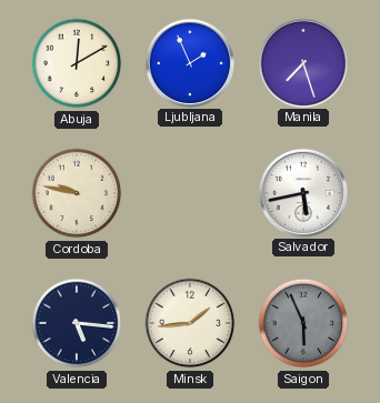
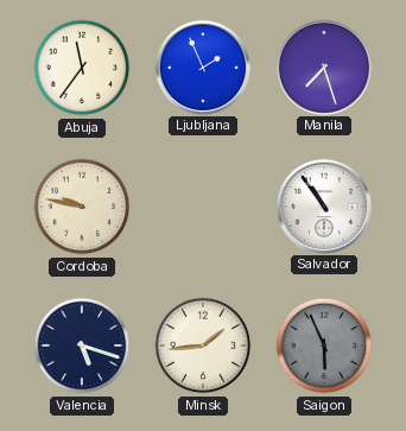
Abuja: 12:10 -> 11:36 (82, 68)
Salvador: 5:43 -> 10:54 (323, 205)
Valencia: 5:16 -> 5:18 (82, 346)
